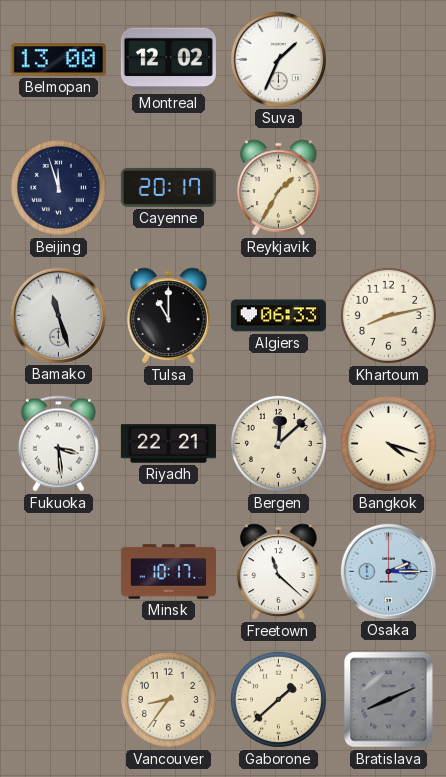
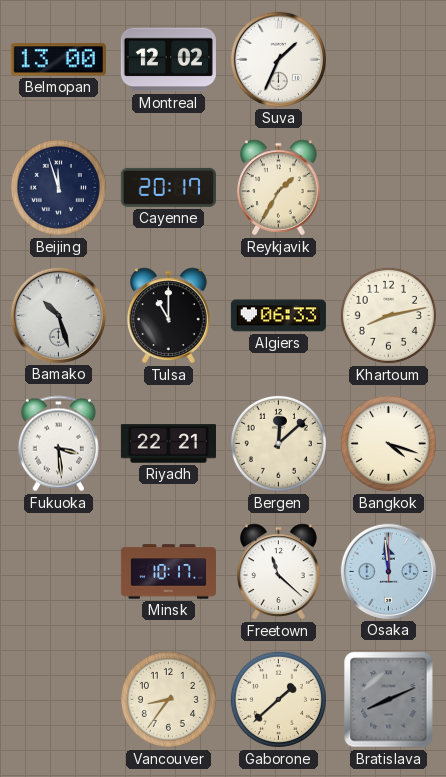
Bamako: 11:27 -> 10:27 (58, 315)
Osaka: 2:15 -> 11:59 (388, 571)
